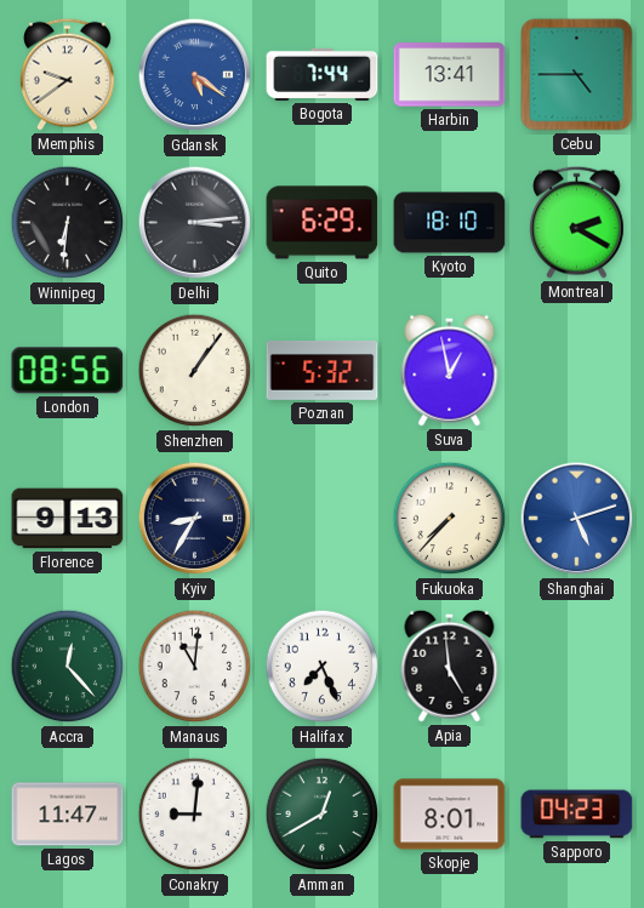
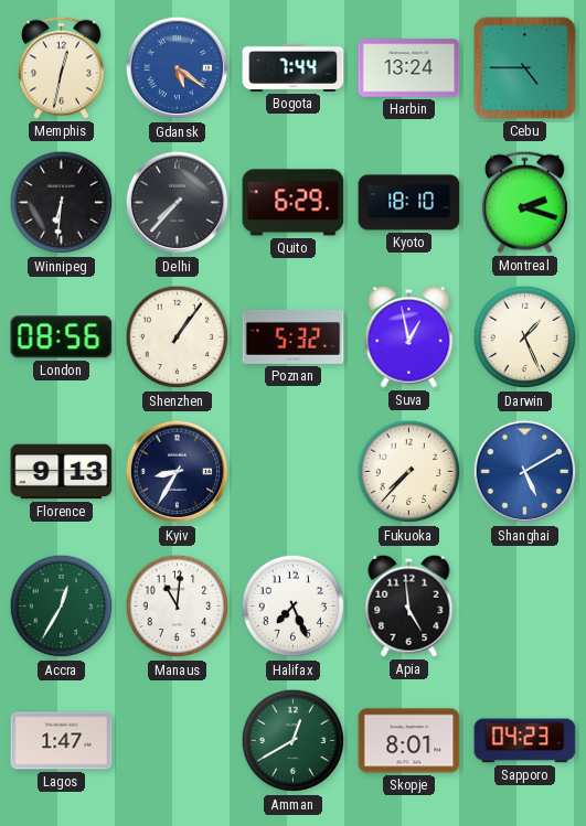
Memphis: 9:39 -> 12:32 (62, 67)
Harbin: 13:41 -> 13:24 (409, 68)
Delhi: 3:14 -> 7:37 (178, 203)
Montreal: 2:20 -> 2:18 (525, 202)
Darwin: none -> 1:26 (525, 337)
Shanghai: 5:12 -> 5:10 (525, 472)
Accra: 12:23 -> 12:35 (62, 607)
Lagos: 11:47 -> 1:47 (62, 741)
Conakry: 9:01 -> none (195, 815)
